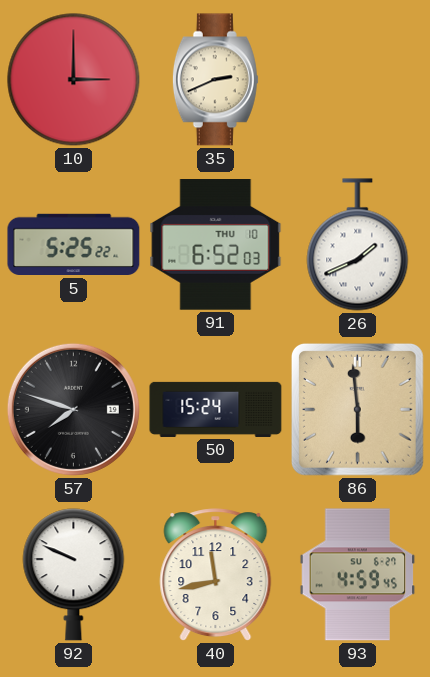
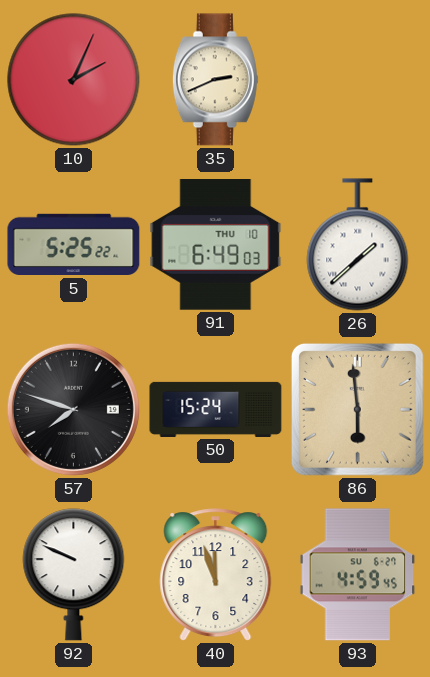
10: 3:00 -> 2:04 (74, 80)
91: 6:52 -> 6:49 (216, 245)
26: 1:41 -> 1:38 (358, 245)
40: 11:43 -> 11:57 (216, 575)
